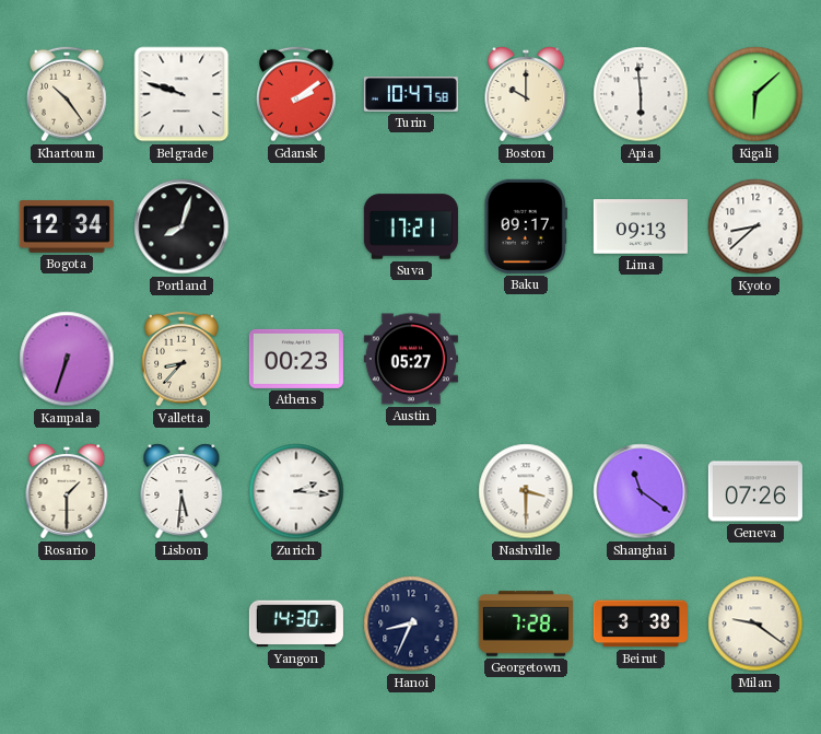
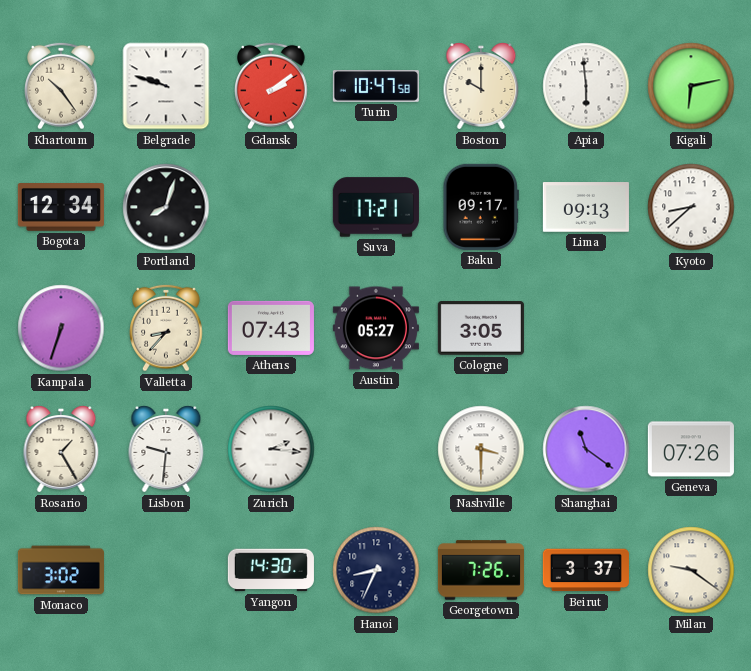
Kigali: 6:08 -> 6:13 (691, 86)
Athens: 00:23 -> 07:43 (271, 328)
Cologne: none -> 3:05 (481, 328)
Rosario: 1:30 -> 1:25 (61, 449)
Lisbon: 5:31 -> 9:31 (166, 449)
Monaco: none -> 3:02 (61, 570)
Georgetown: 7:28 -> 7:26 (481, 570)
Beirut: 3:38 -> 3:37 (586, 570)
